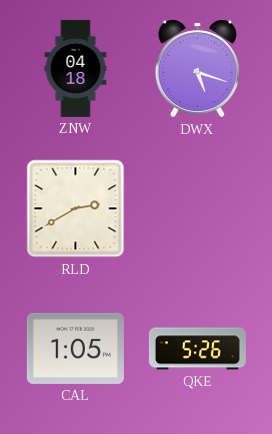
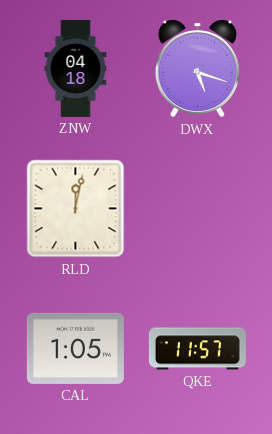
RLD: 2:40 -> 12:02 (76, 209)
QKE: 5:26 -> 11:57 (197, 349)
